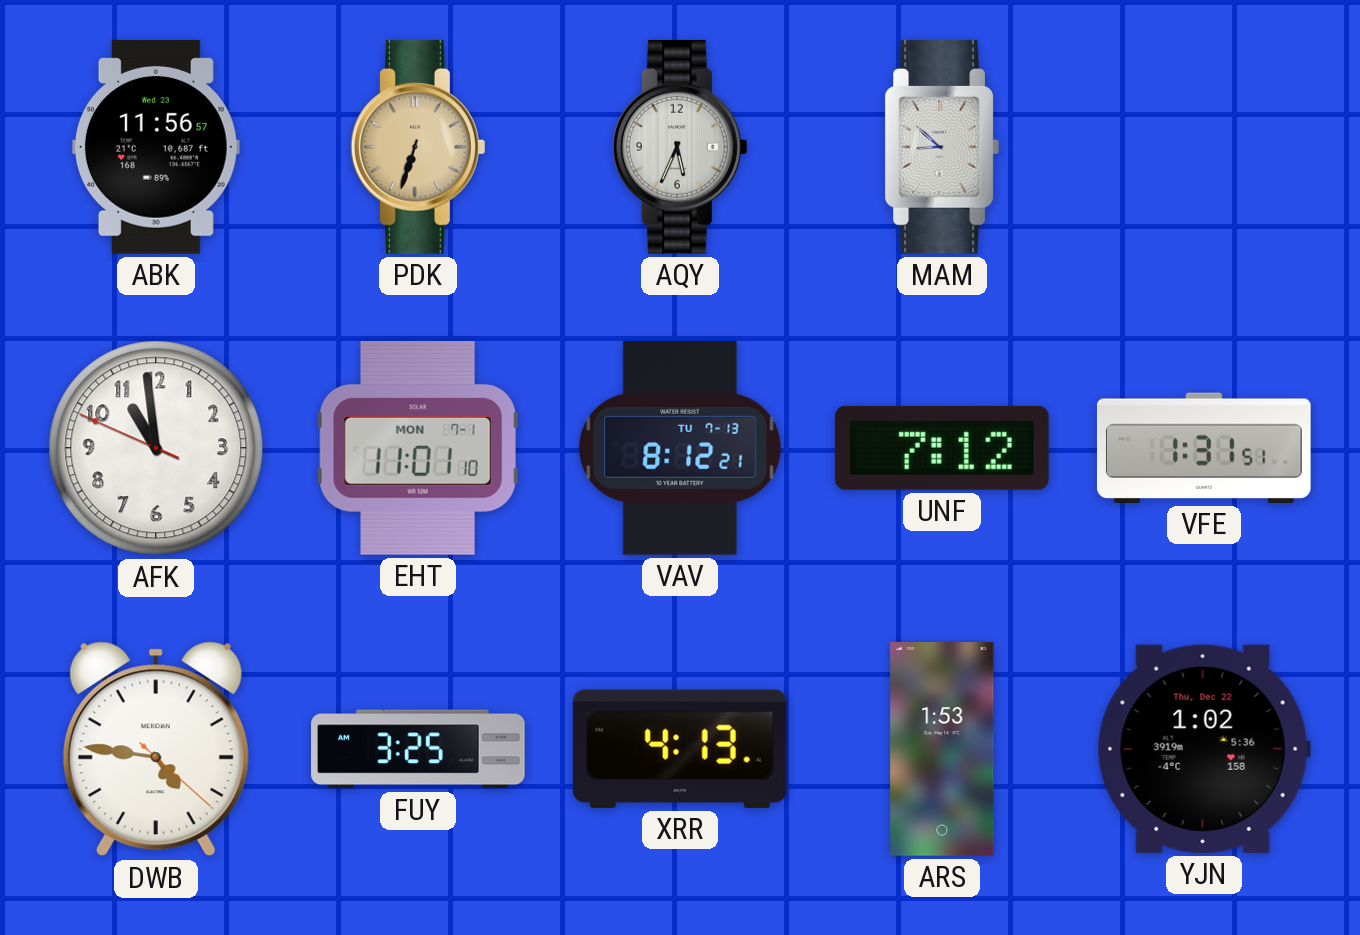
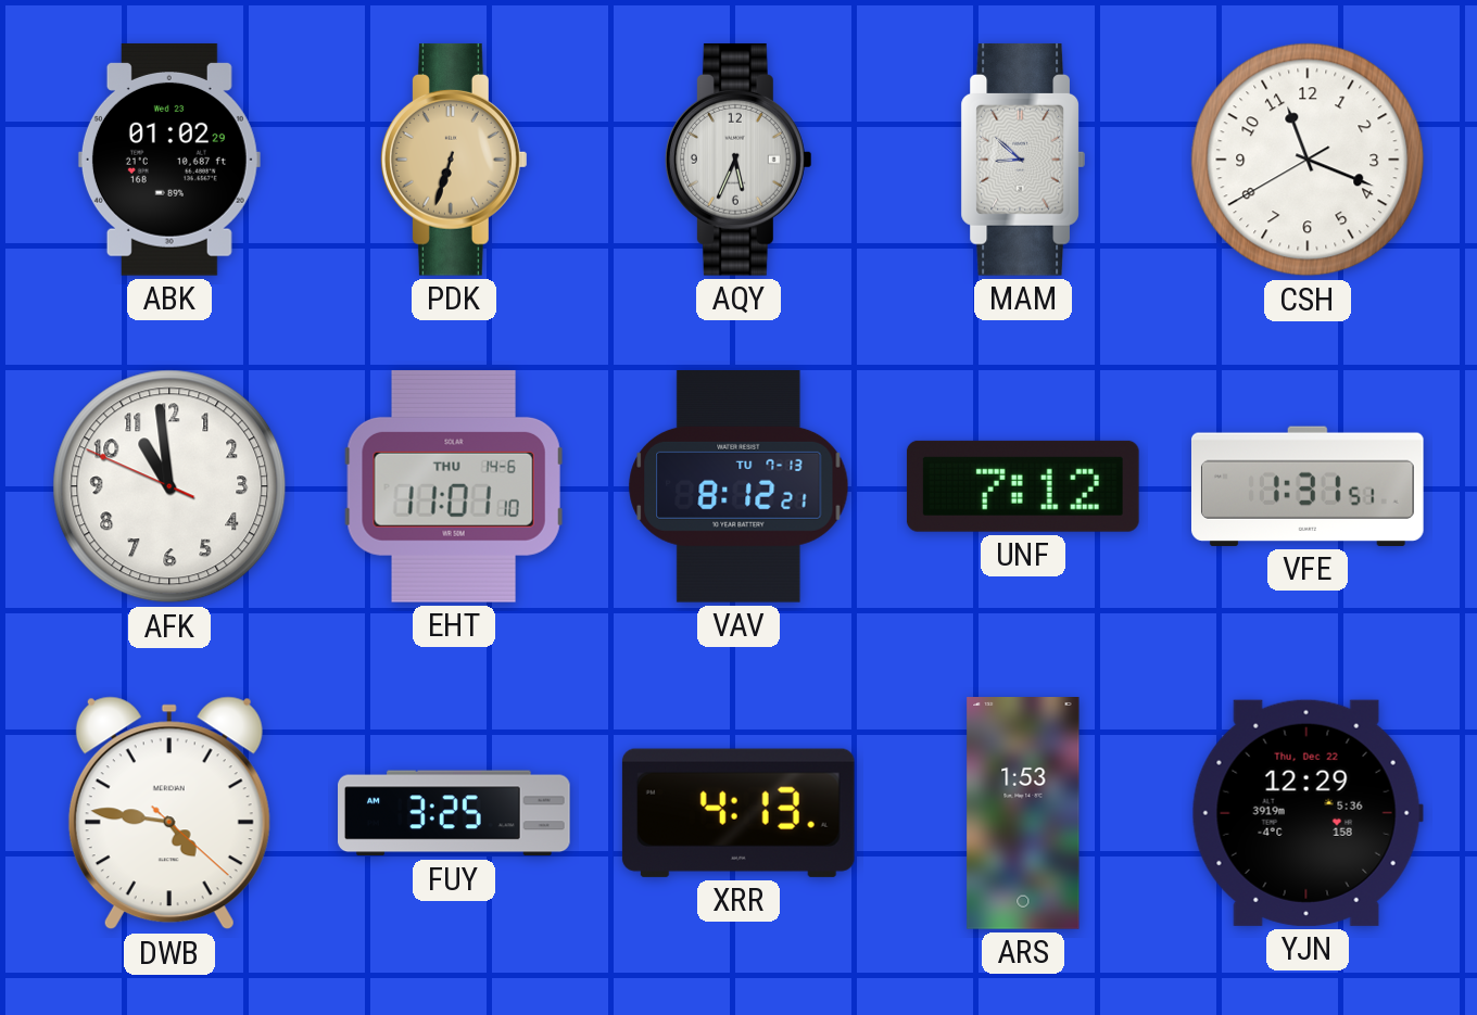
ABK: 11:56 -> 01:02 (169, 160)
CSH: none -> 11:18 (1308, 160)
EHT date: MON 7-1 -> THU 14-6 (454, 486)
YJN: 1:02 -> 12:29 (1308, 813)
